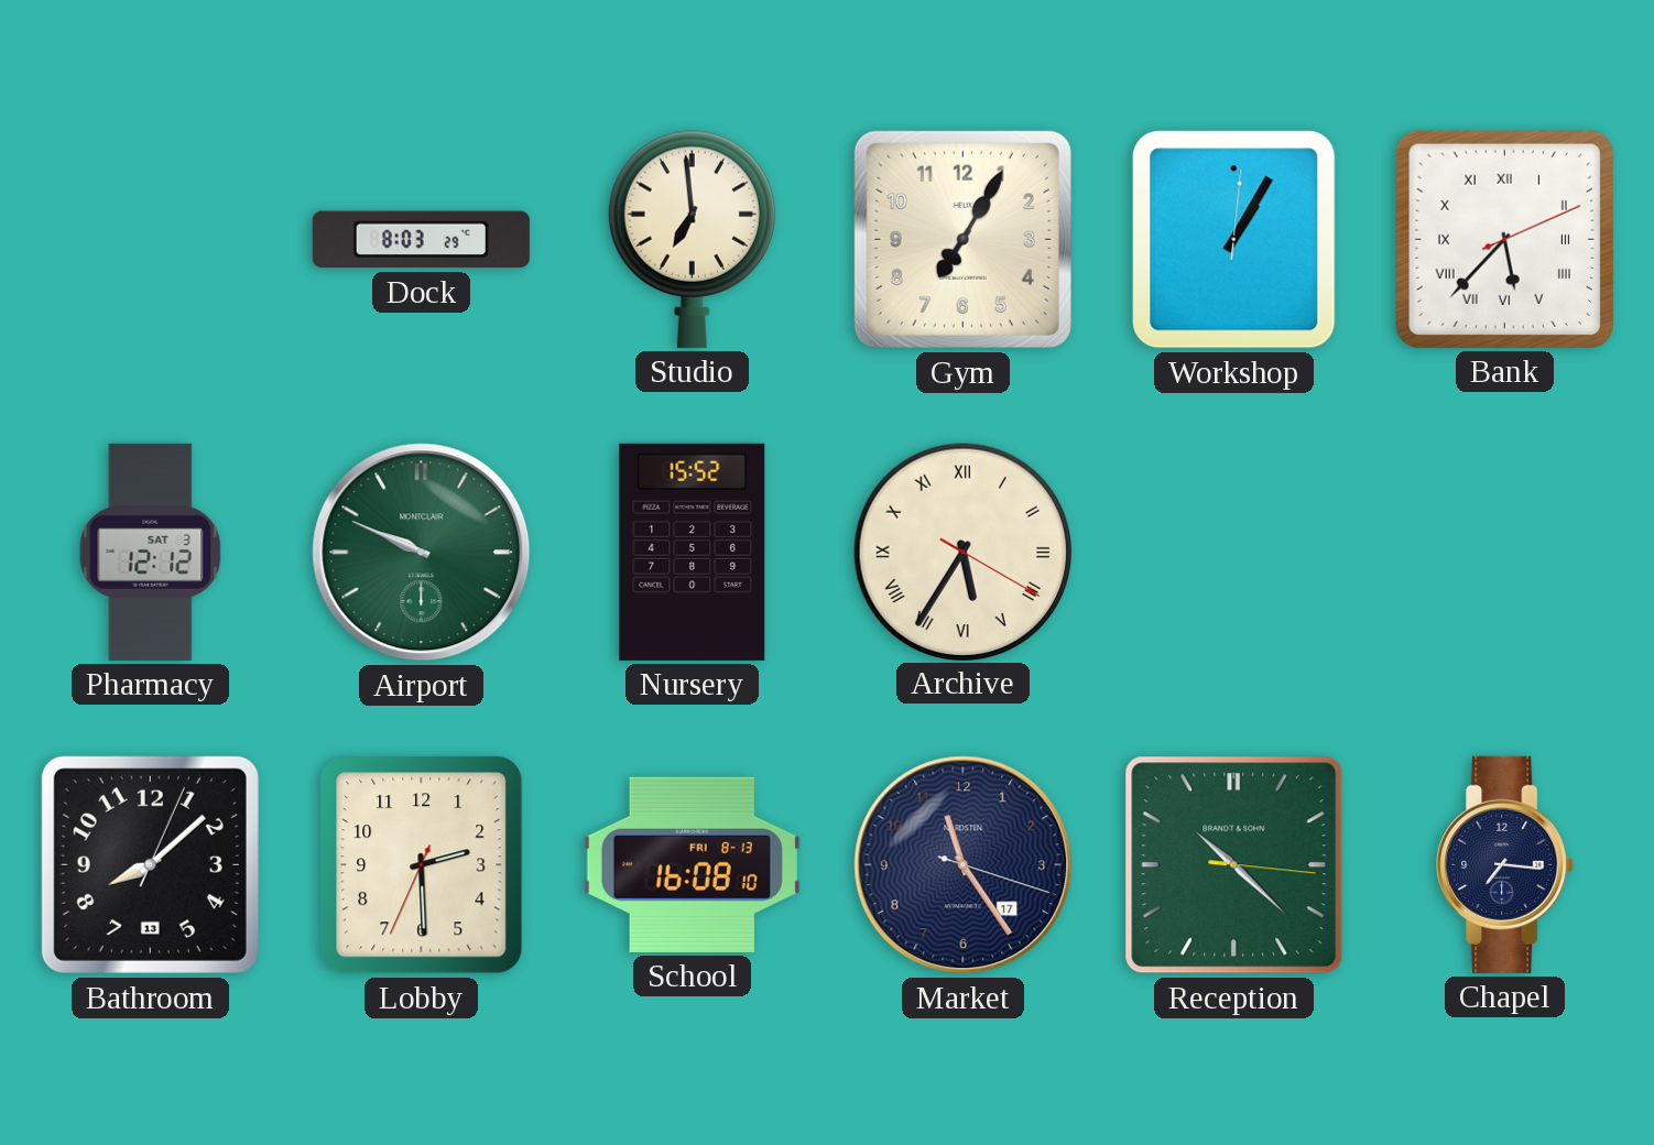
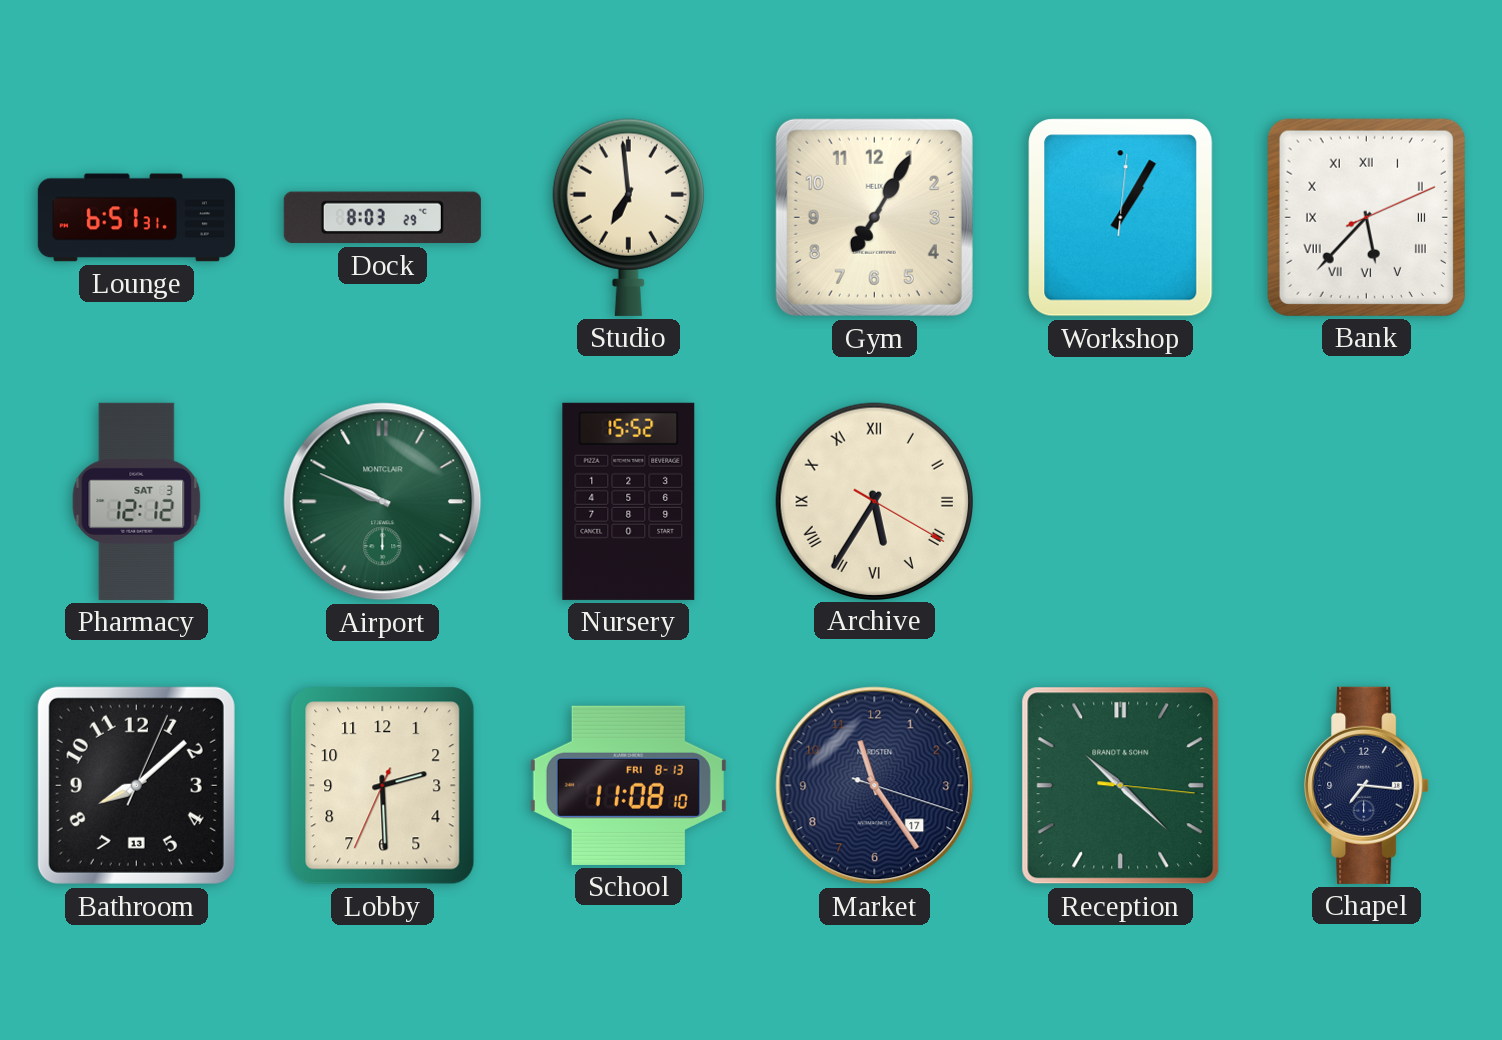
Lounge: none -> 6:51 (136, 218)
School: 16:08 -> 11:08 (628, 785)
